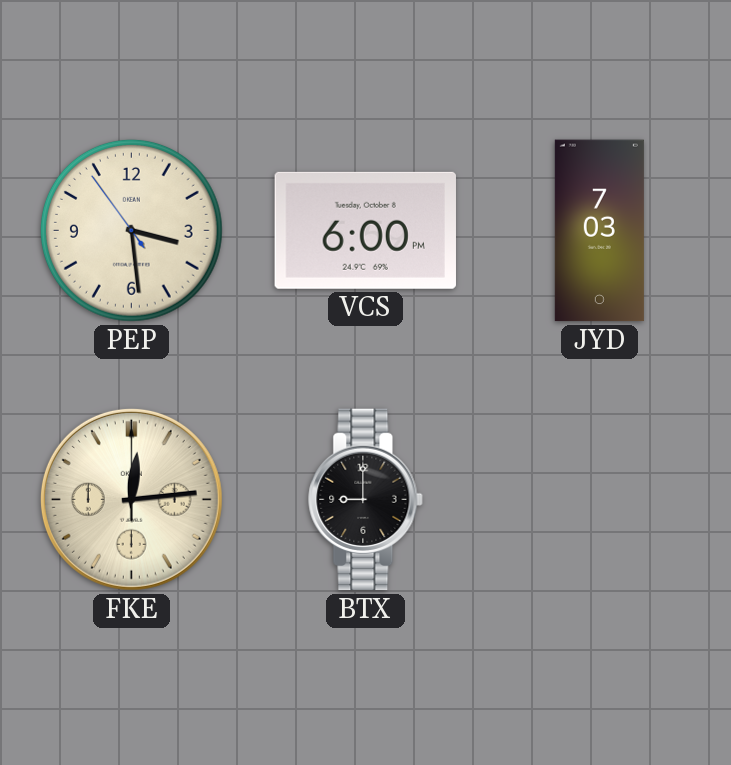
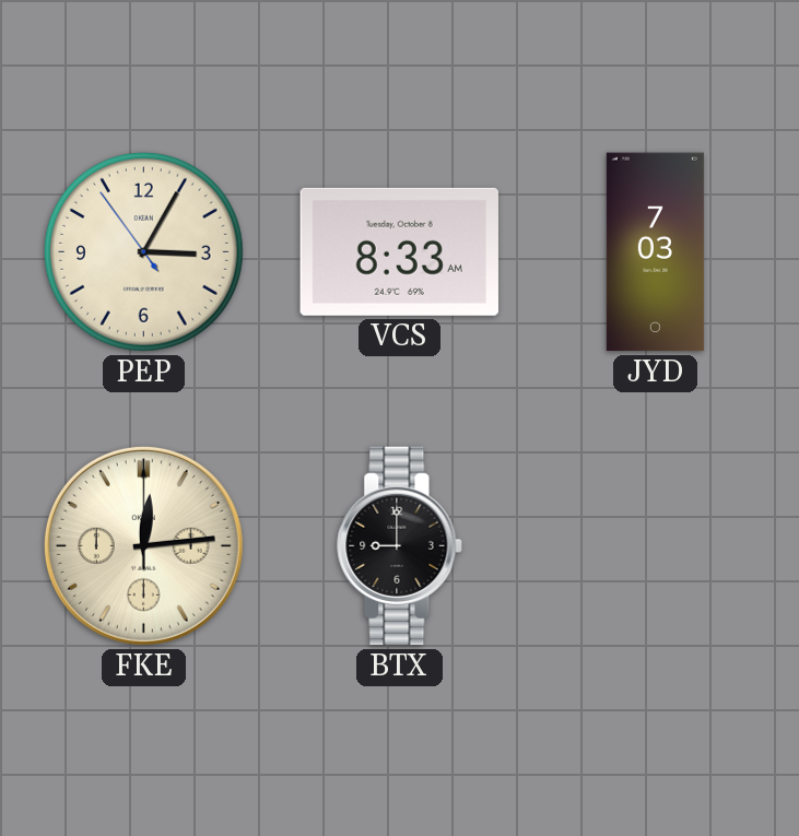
PEP: 3:28 -> 3:04 (143, 251)
VCS: 6:00 -> 8:33 (399, 251)
